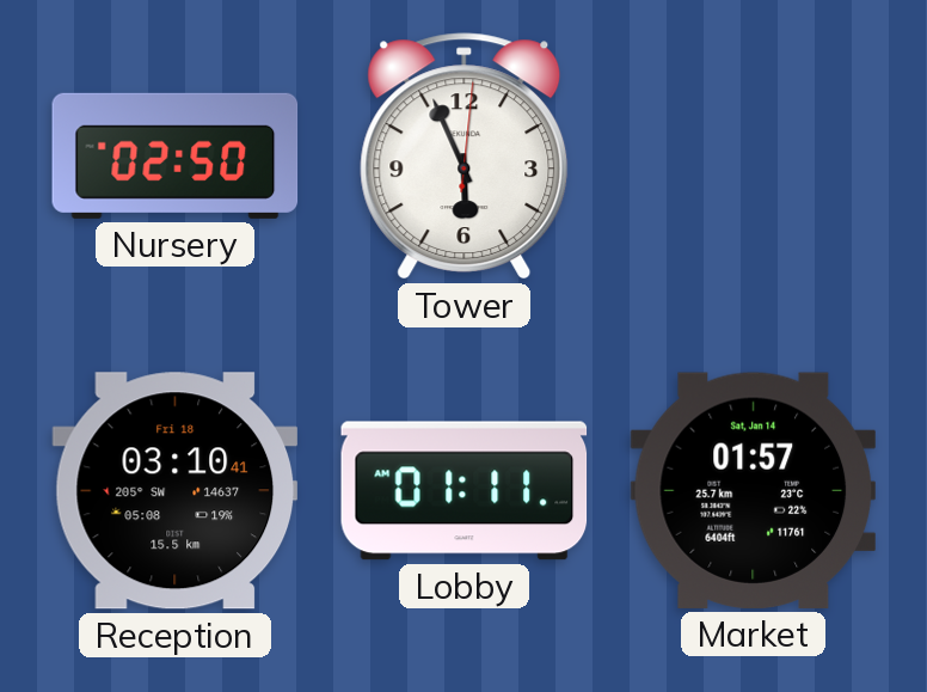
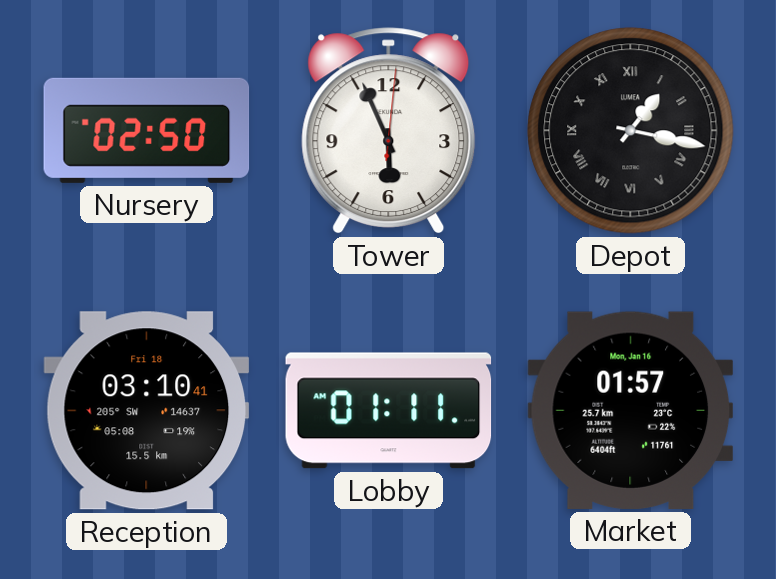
Depot: none -> 1:17 (631, 131)
Market date: Sat, Jan 14 -> Mon, Jan 16 (630, 410)
